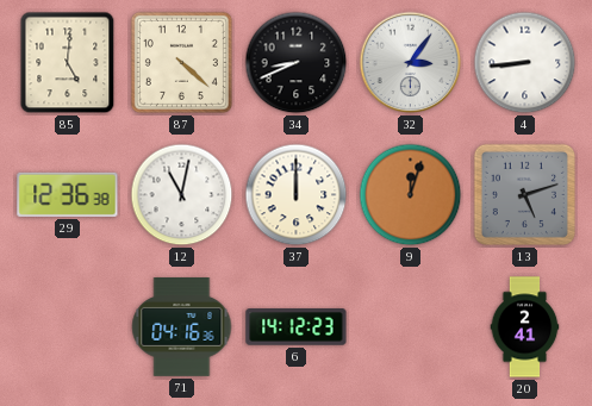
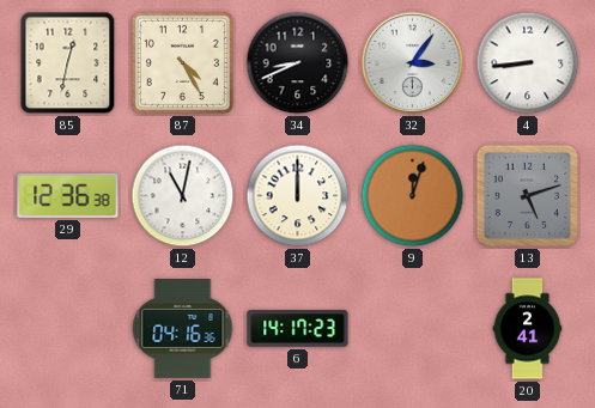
85: 5:01 -> 12:32 (68, 63)
87: 4:22 -> 4:25 (182, 62)
6: 14:12 -> 14:17 (298, 329)
